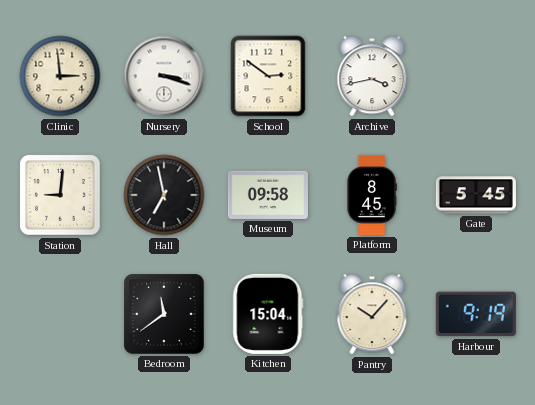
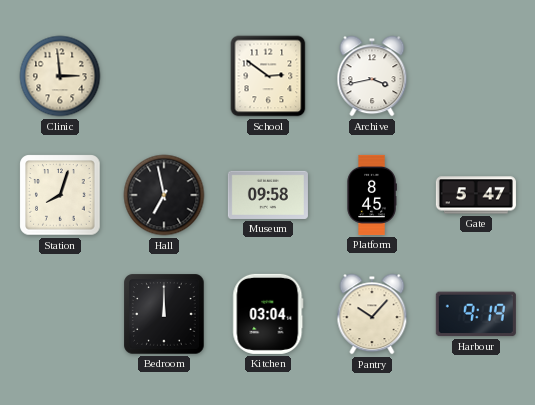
Nursery: 3:18 -> none (164, 76)
Station: 9:01 -> 8:03 (60, 195)
Gate: 5:45 -> 5:47 (476, 195)
Bedroom: 11:39 -> 12:00 (164, 314)
Kitchen: 15:04 -> 03:04 (268, 314)
